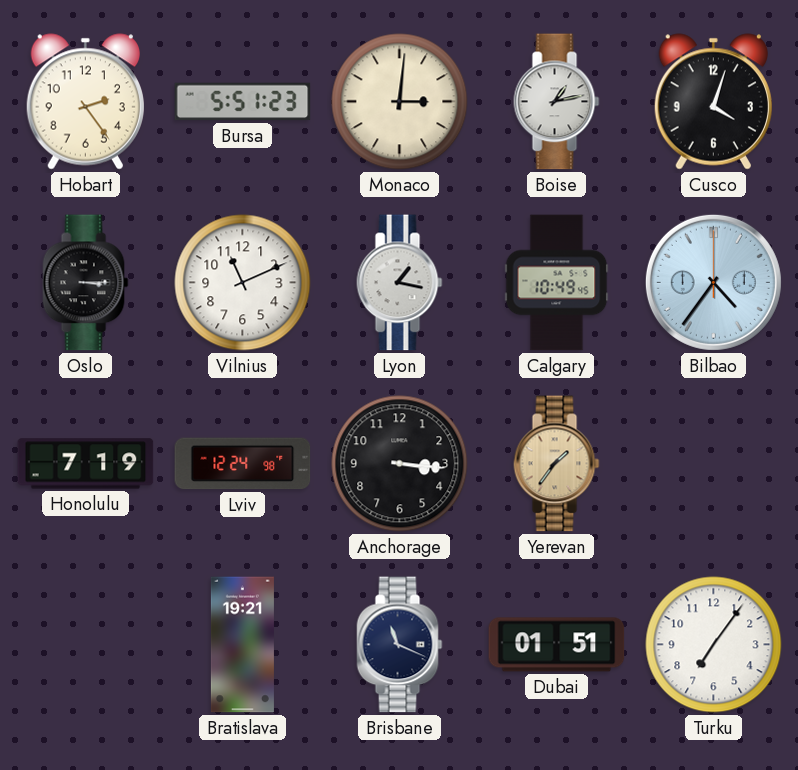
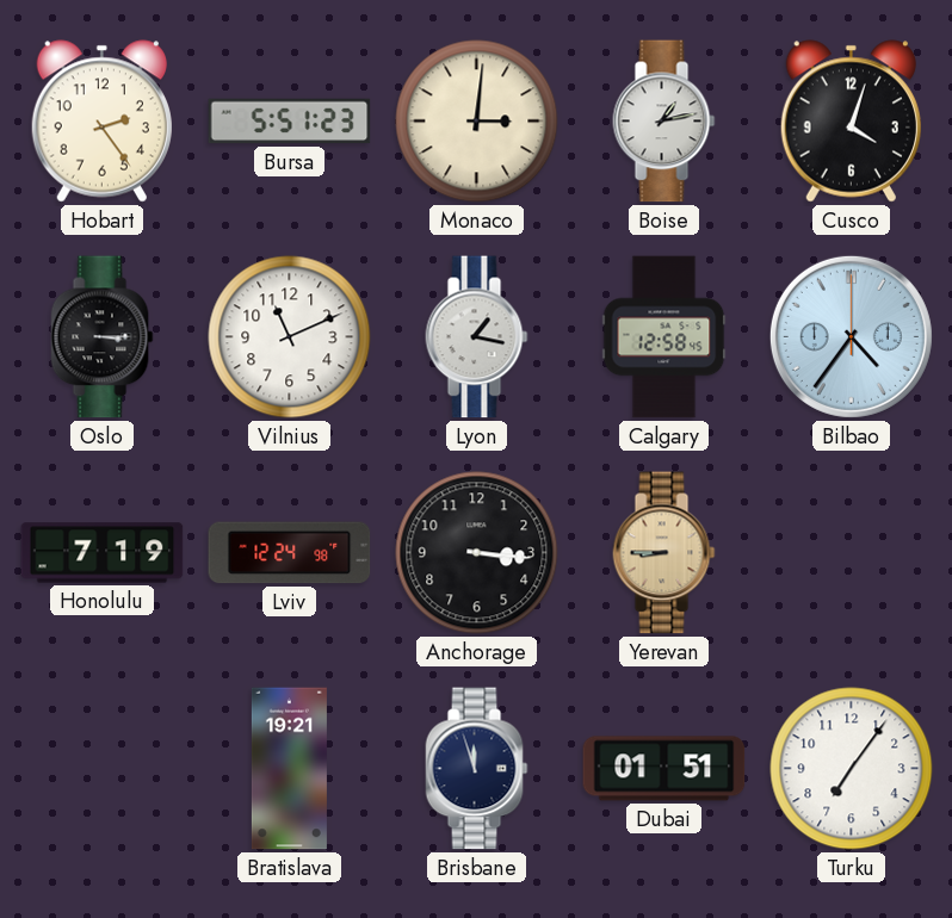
Calgary: 10:49 -> 12:58 (664, 337)
Yerevan: 1:36 -> 8:45 (664, 553)
Brisbane: 11:19 -> 11:57 (477, 769)
